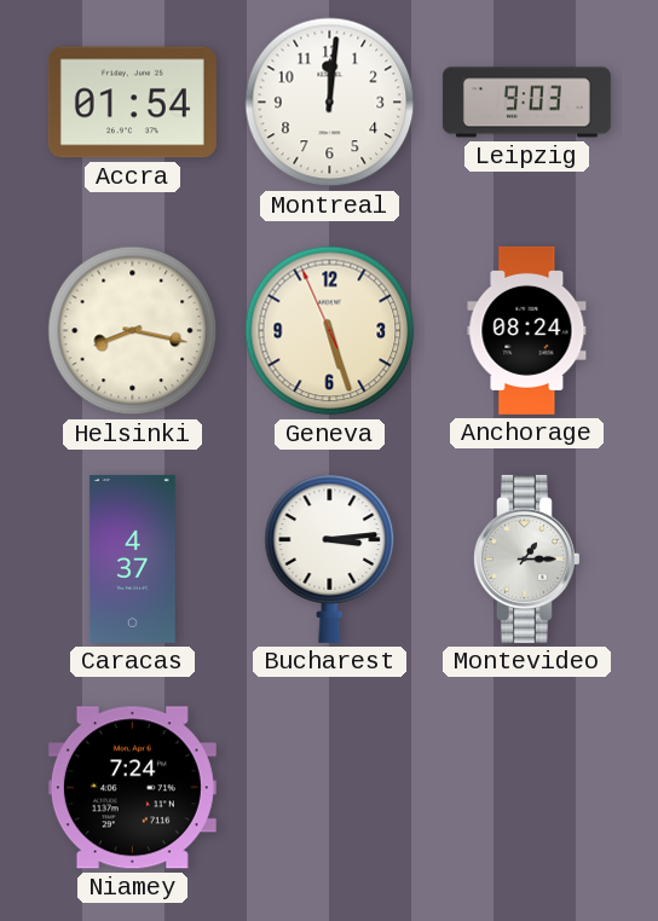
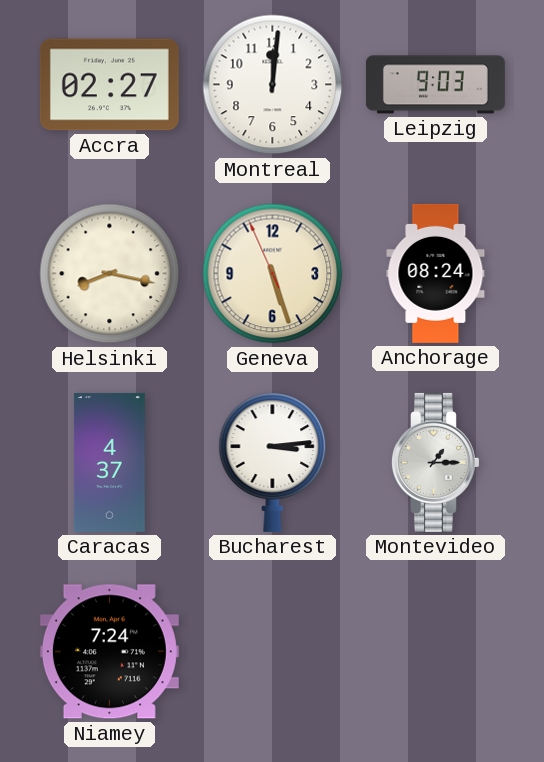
Accra: 01:54 -> 02:27 (109, 85)
